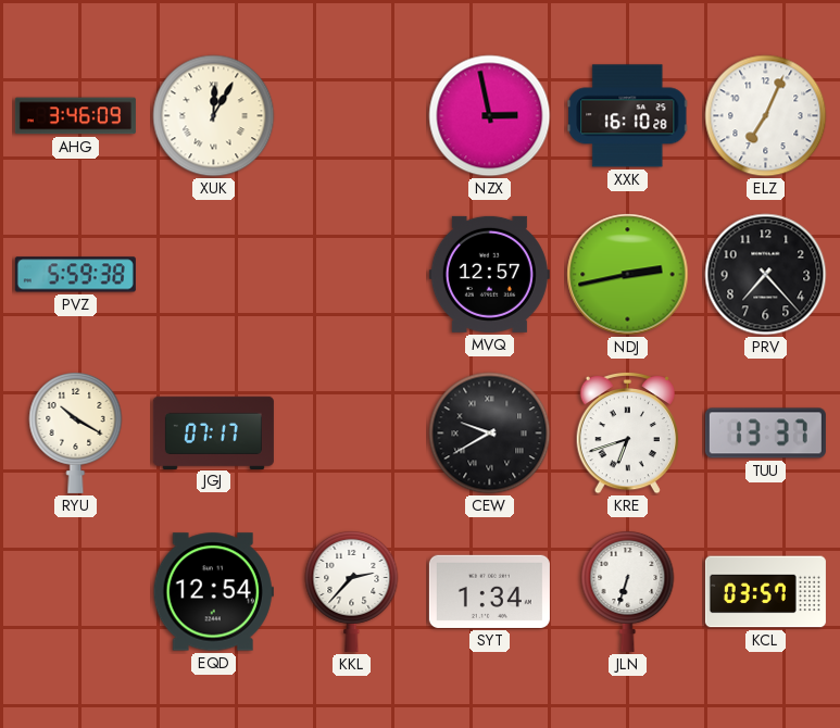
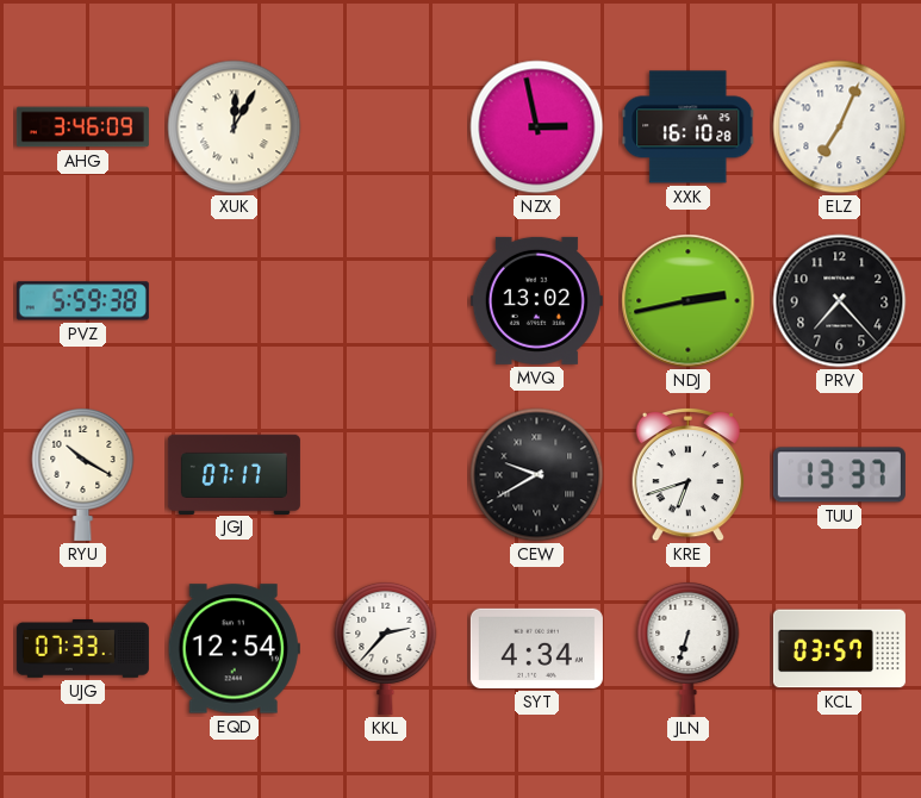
MVQ: 12:57 -> 13:02 (536, 300)
UJG: none -> 07:33 (82, 648)
SYT: 1:34 -> 4:34 (536, 648)
